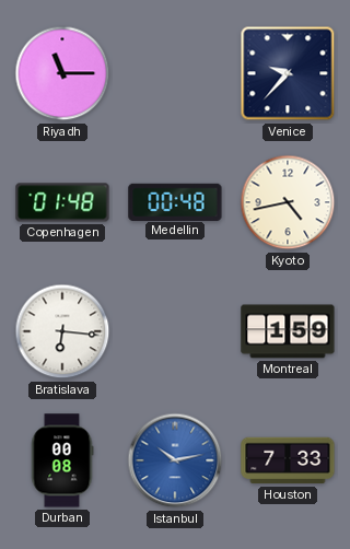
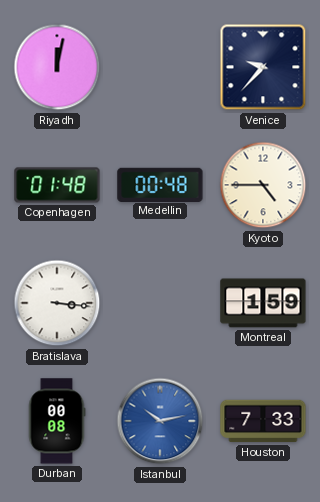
Riyadh: 11:15 -> 12:02 (57, 67)
Kyoto: 4:43 -> 4:45 (263, 185)
Bratislava: 6:16 -> 3:16 (57, 303)
